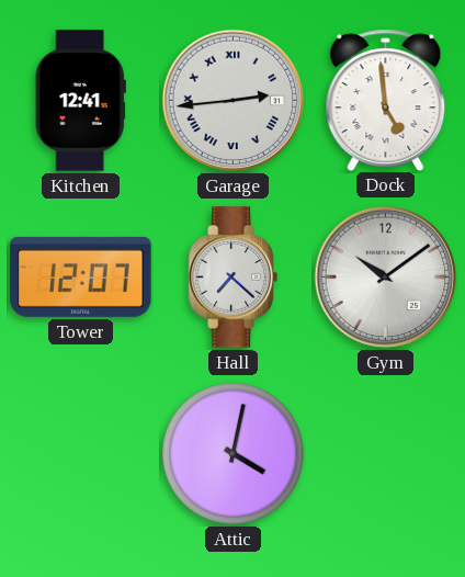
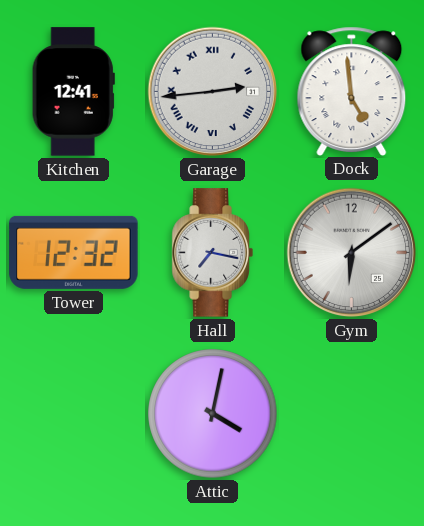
Tower: 12:07 -> 12:32 (74, 252)
Hall: 7:22 -> 7:17 (212, 253)
Gym: 10:09 -> 6:09 (352, 253)
